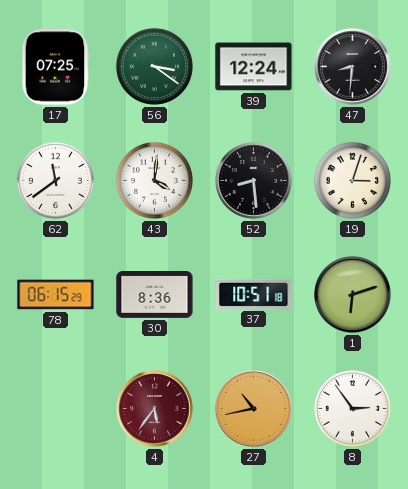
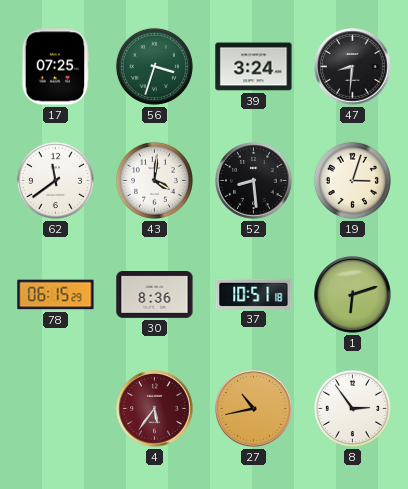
56: 3:21 -> 3:33 (154, 66)
39: 12:24 -> 3:24 (254, 67)
